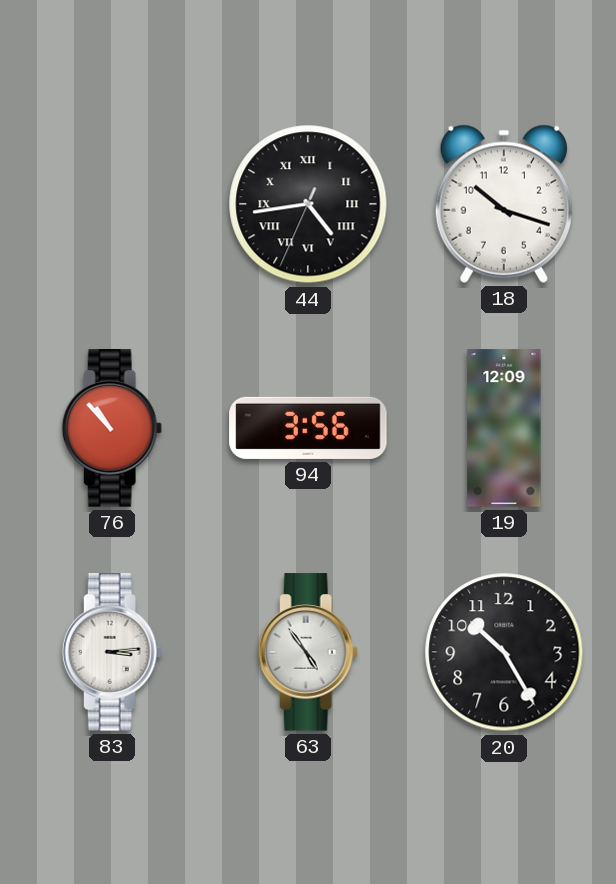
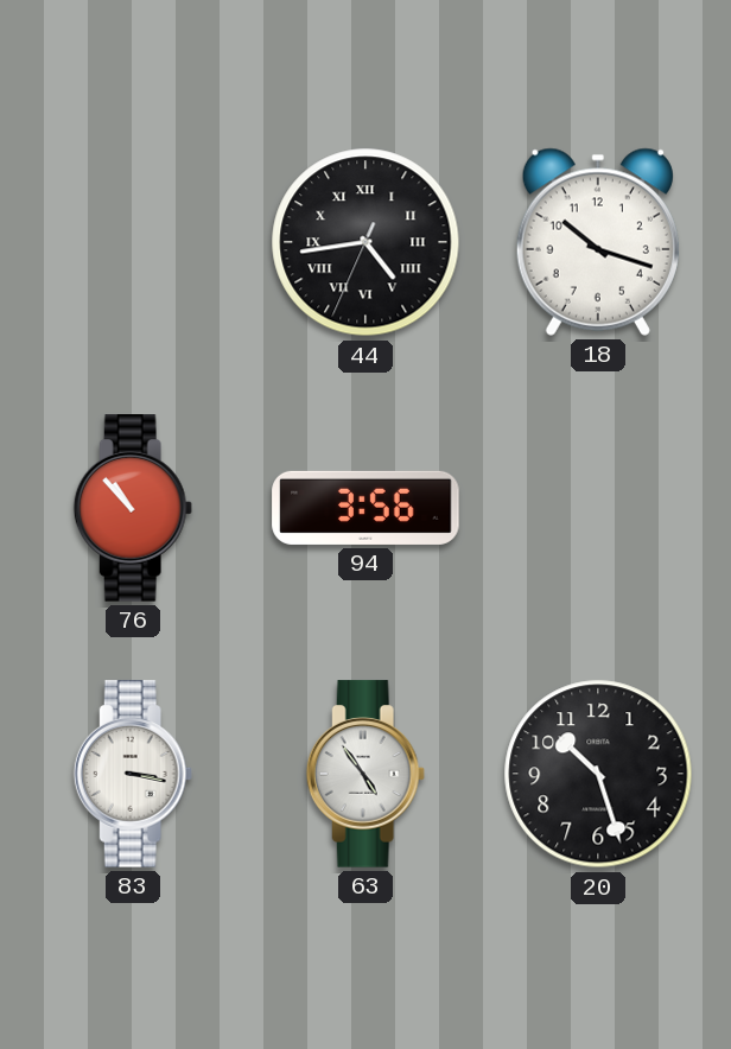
19: 12:09 -> none (504, 428)
83: 3:14 -> 3:17 (133, 774)
20: 10:25 -> 10:27 (598, 774)
